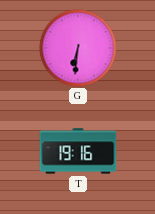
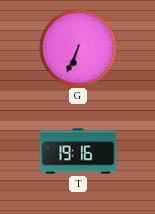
G: 6:31 -> 6:34 (78, 48)
